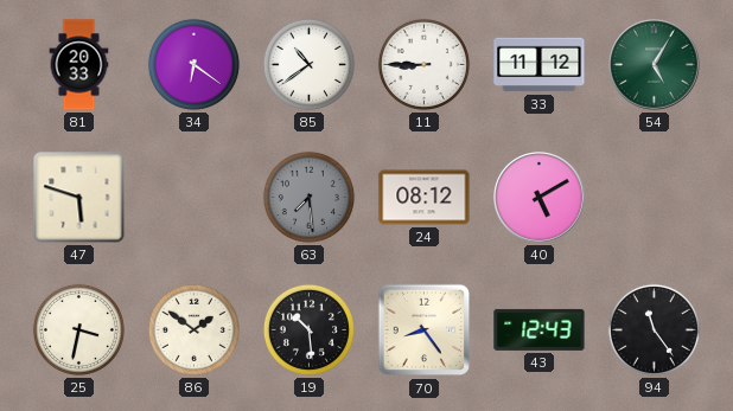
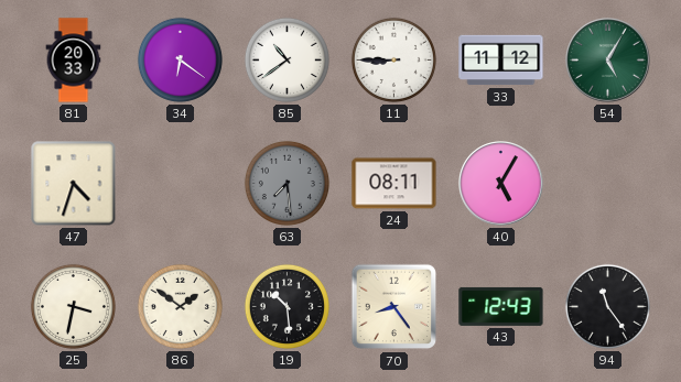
47: 5:48 -> 4:33 (74, 184)
24: 08:12 -> 08:11 (394, 184)
40: 5:10 -> 5:05 (501, 184)
